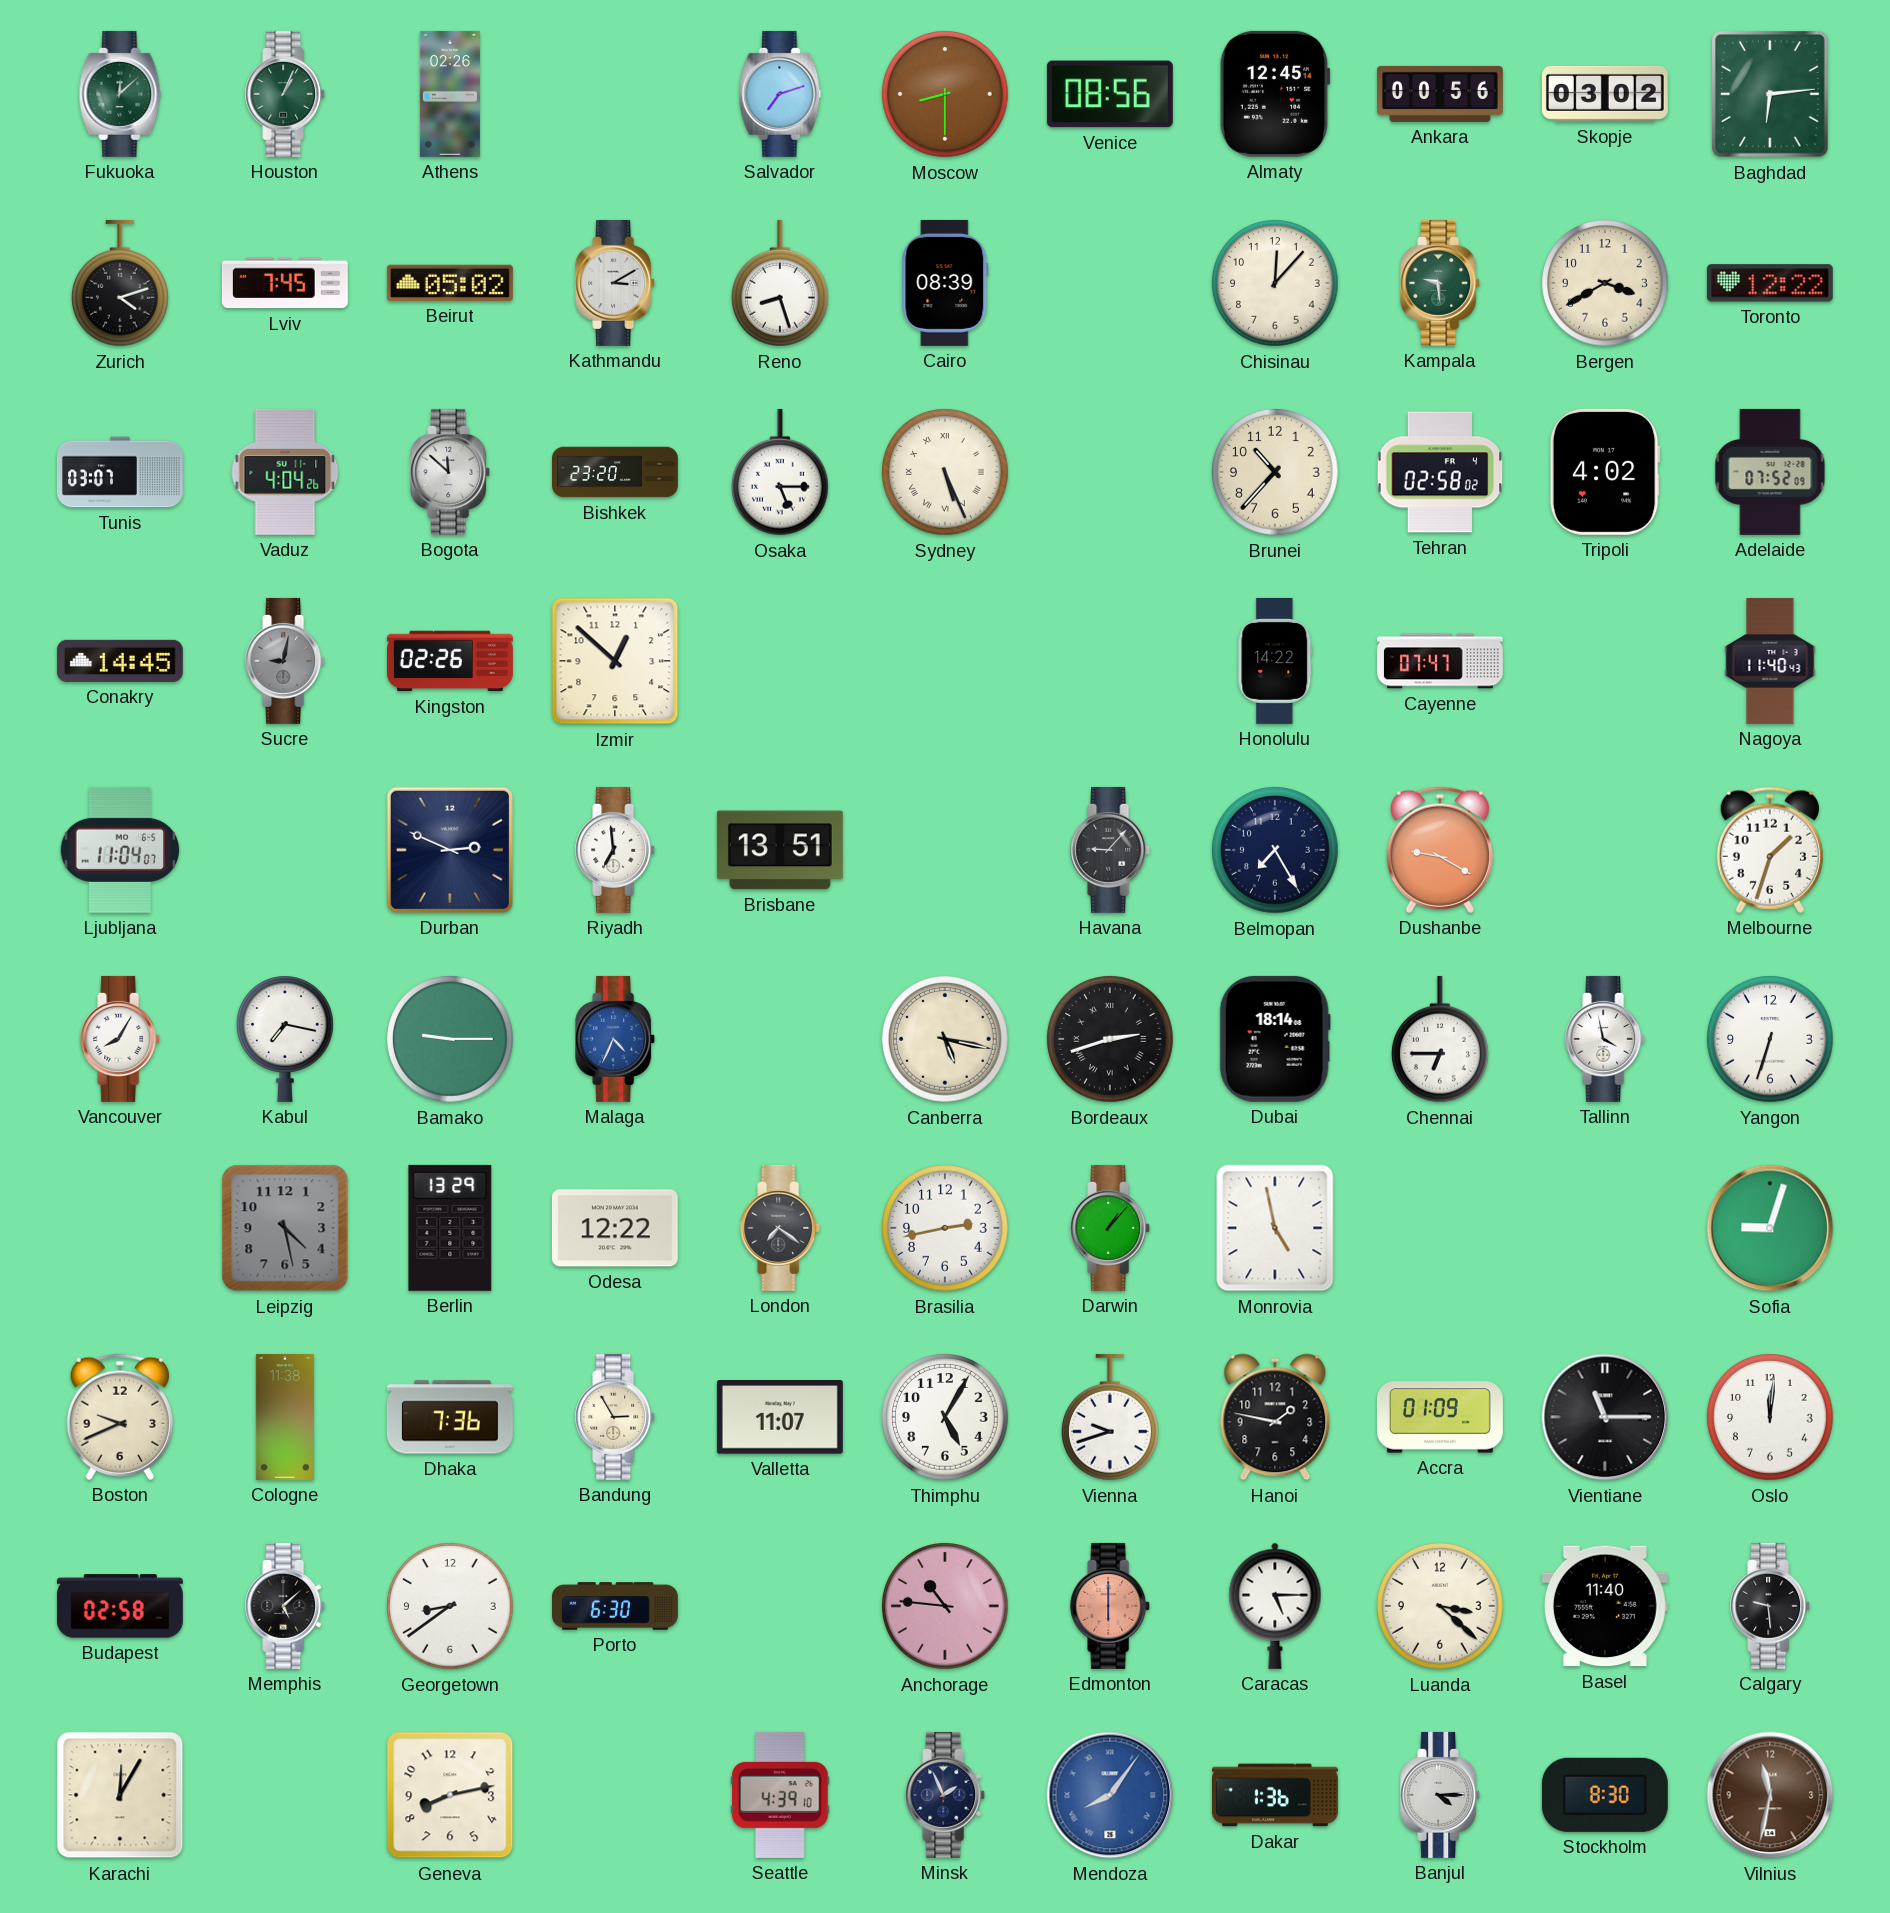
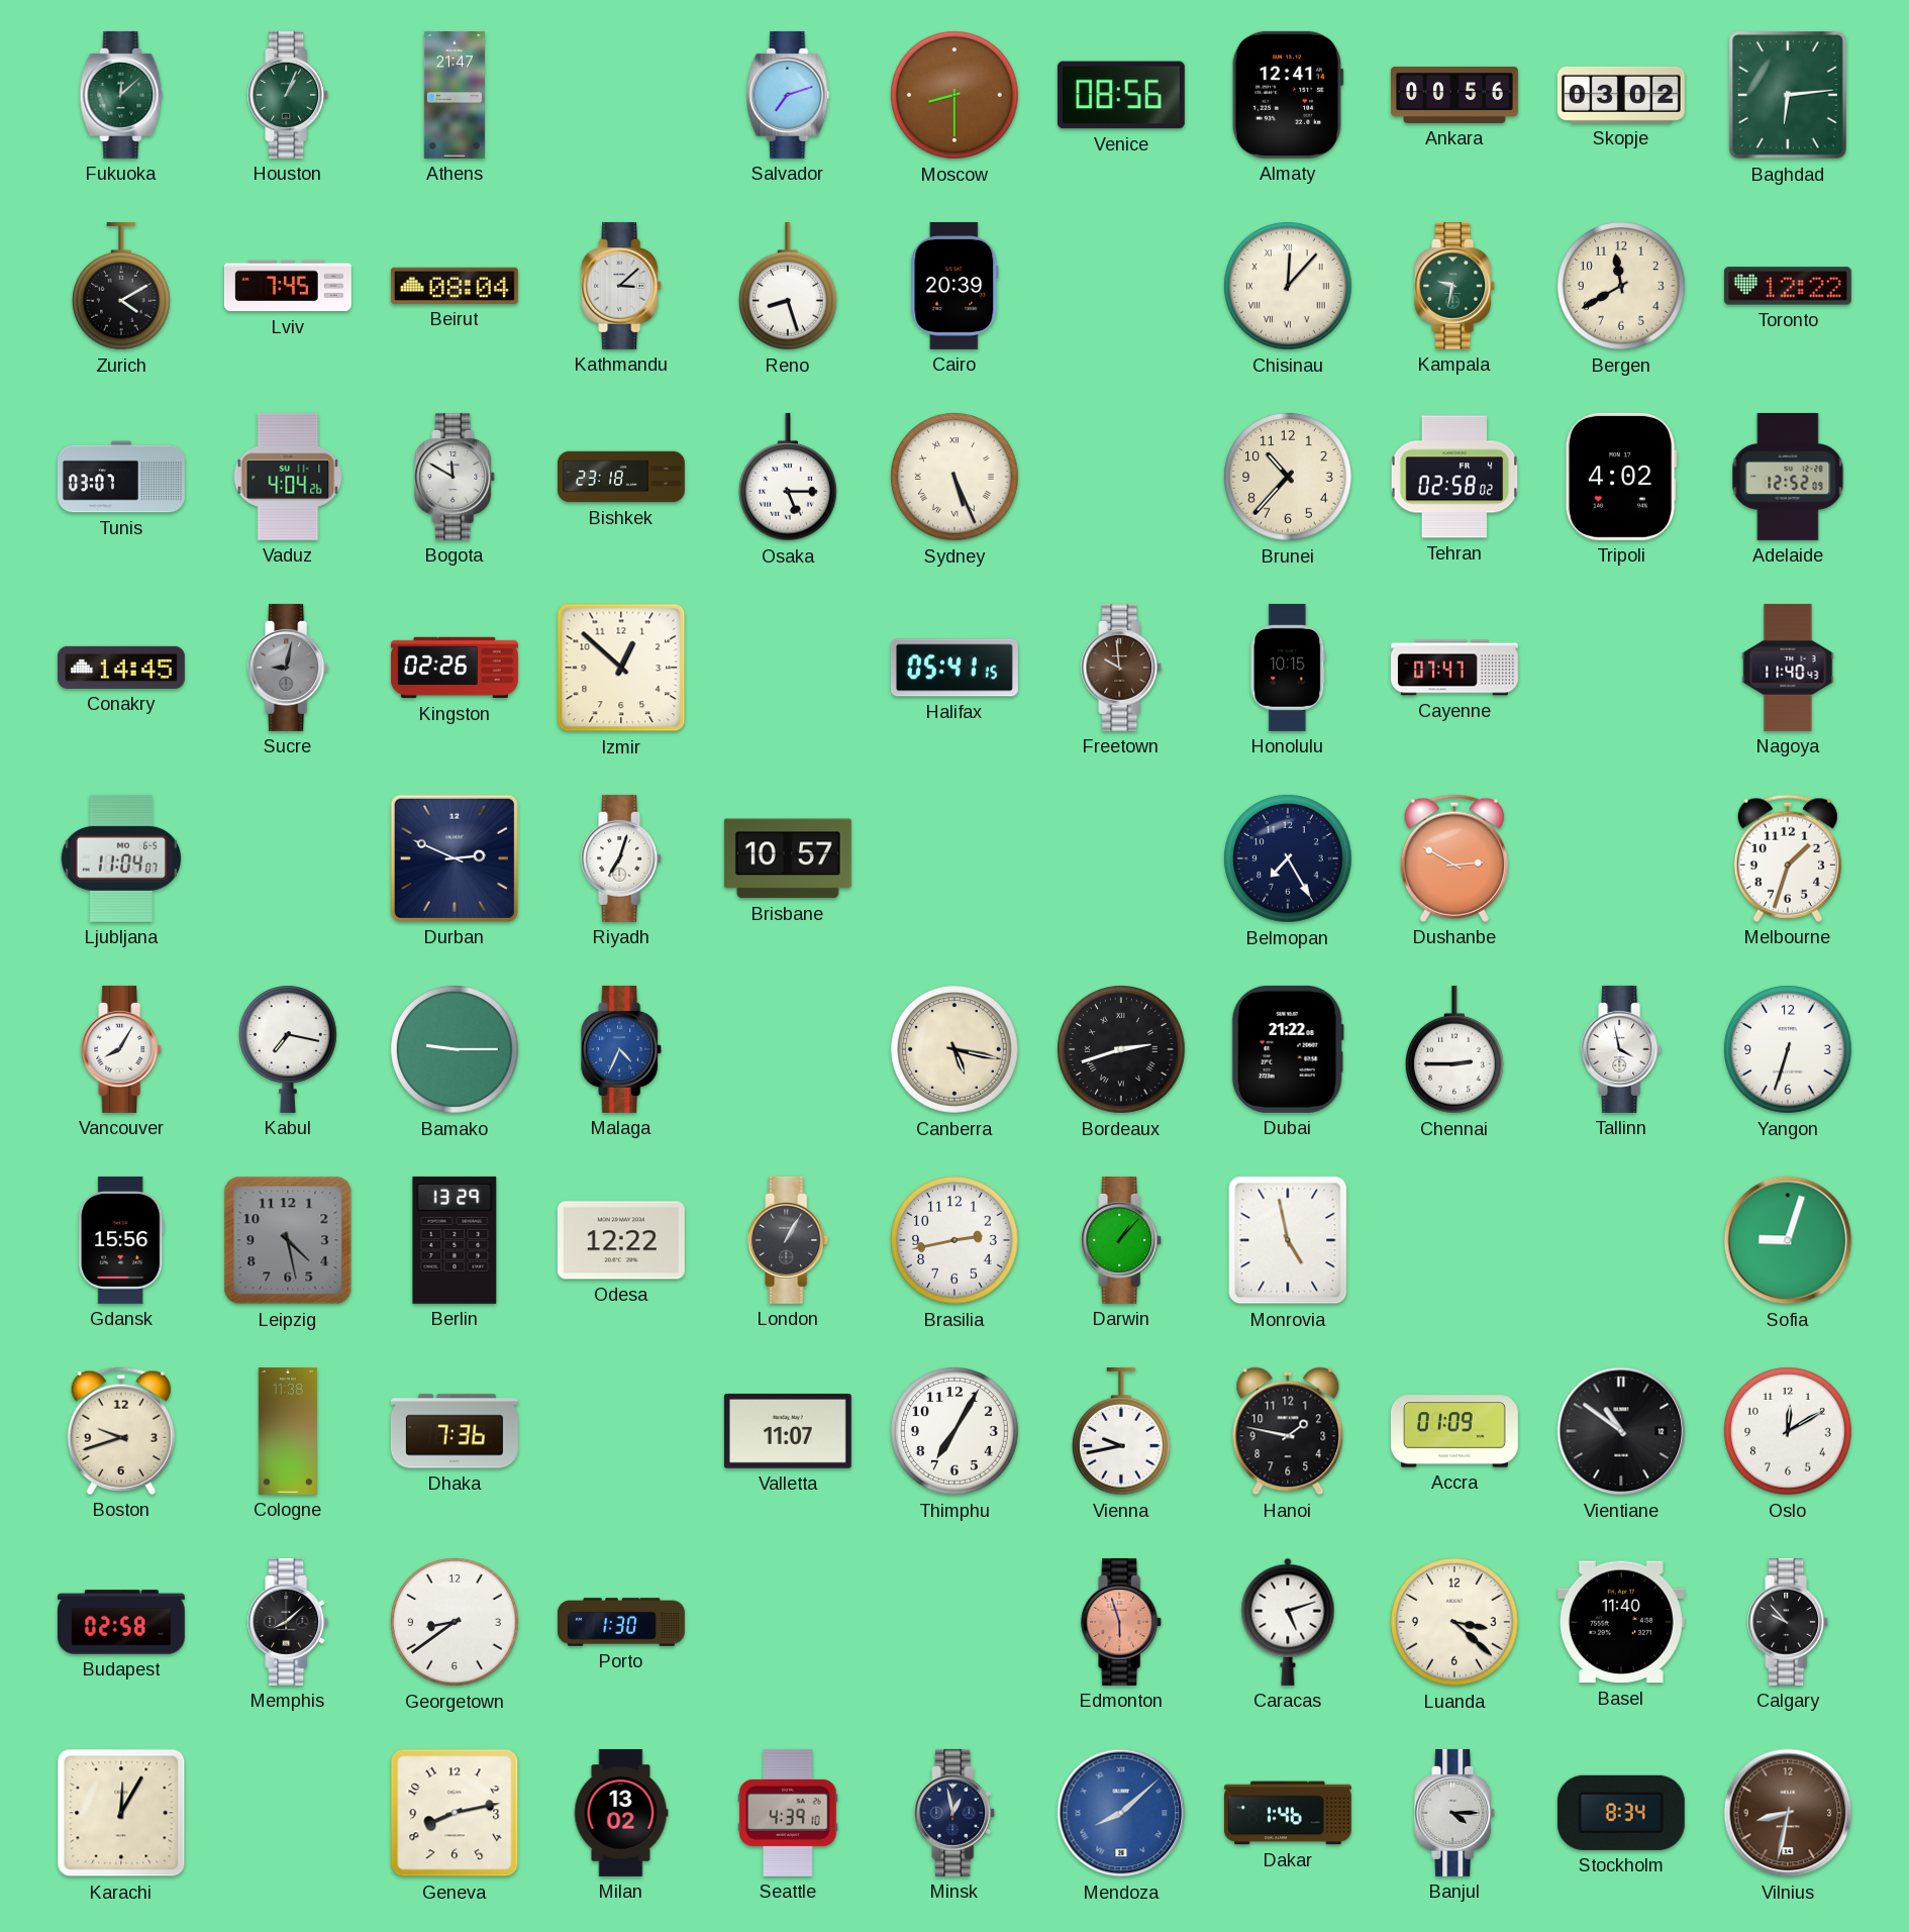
Athens: 02:26 -> 21:47 (455, 95)
Almaty: 12:45 -> 12:41 (1288, 95)
Zurich: 4:12 -> 4:10 (121, 286)
Beirut: 05:02 -> 08:04 (455, 286)
Kathmandu: 3:10 -> 3:08 (622, 286)
Cairo: 08:39 -> 20:39 (954, 286)
Chisinau numerals: Arabic -> Roman (1289, 287)
Kampala: 9:29 -> 9:32 (1455, 286)
Bergen: 3:40 -> 11:40 (1622, 287)
Bogota: 11:52 -> 11:50 (456, 477)
Bishkek: 23:20 -> 23:18 (622, 477)
Adelaide: 07:52 -> 12:52 (1788, 477)
Halifax: none -> 05:41 (954, 668)
Freetown: none -> 9:59 (1122, 668)
Honolulu: 14:22 -> 10:15 (1288, 668)
Riyadh: 6:59 -> 7:03 (622, 858)
Brisbane: 13:51 -> 10:57 (788, 858)
Havana: 9:07 -> none (1111, 850)
Dushanbe: 9:20 -> 2:50 (1454, 858)
Dubai: 18:14 -> 21:22 (1288, 1049)
Chennai: 6:45 -> 2:45 (1454, 1049)
Gdansk: none -> 15:56 (121, 1240)
London: 7:21 -> 1:05 (789, 1240)
Boston: 9:41 -> 9:42 (121, 1431)
Bandung: 2:55 -> none (616, 1417)
Thimphu: 5:05 -> 7:05 (956, 1432)
Vienna: 9:42 -> 9:43 (1121, 1431)
Vientiane: 11:15 -> 10:51 (1621, 1431)
Oslo: 12:01 -> 12:10 (1789, 1432)
Memphis: 5:08 -> 8:08 (289, 1622)
Porto: 6:30 -> 1:30 (622, 1622)
Anchorage: 10:46 -> none (946, 1607)
Edmonton: 6:00 -> 5:57 (1122, 1622)
Caracas: 5:15 -> 5:12 (1288, 1622)
Calgary: 9:29 -> 9:53 (1789, 1622)
Milan: none -> 13:02 (621, 1813)
Minsk: 1:56 -> 12:58 (956, 1813)
Mendoza: 8:06 -> 8:08 (1121, 1813)
Dakar: 1:36 -> 1:46 (1288, 1813)
Stockholm: 8:30 -> 8:34 (1621, 1813)
Vilnius: 11:32 -> 8:32 (1788, 1813)
